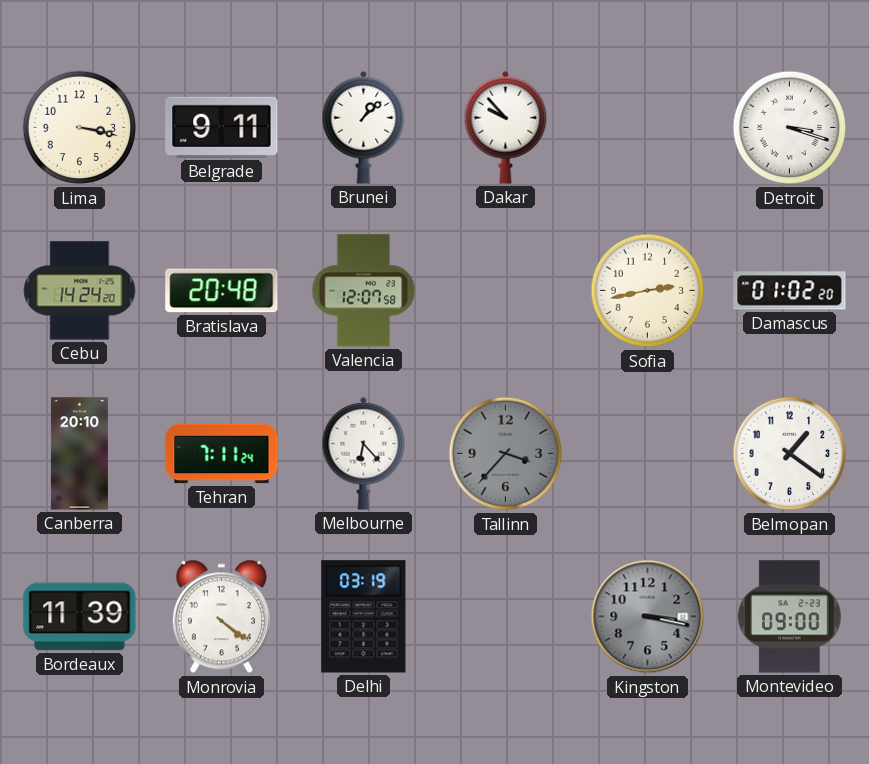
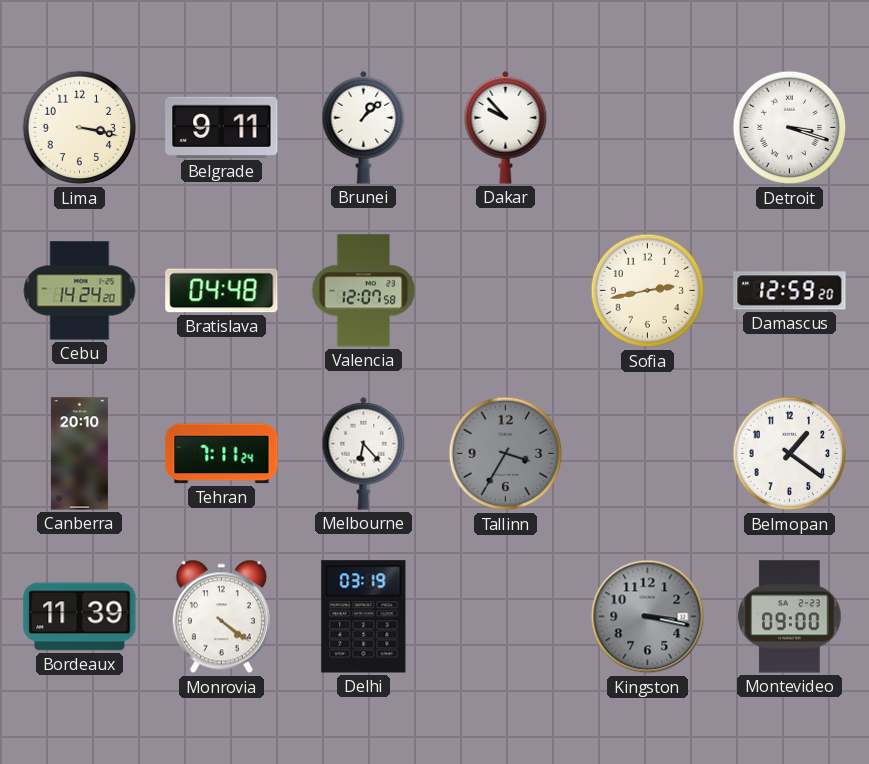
Bratislava: 20:48 -> 04:48 (222, 291)
Damascus: 01:02 -> 12:59 (790, 291)
Tallinn: 3:37 -> 3:35 (506, 454)
